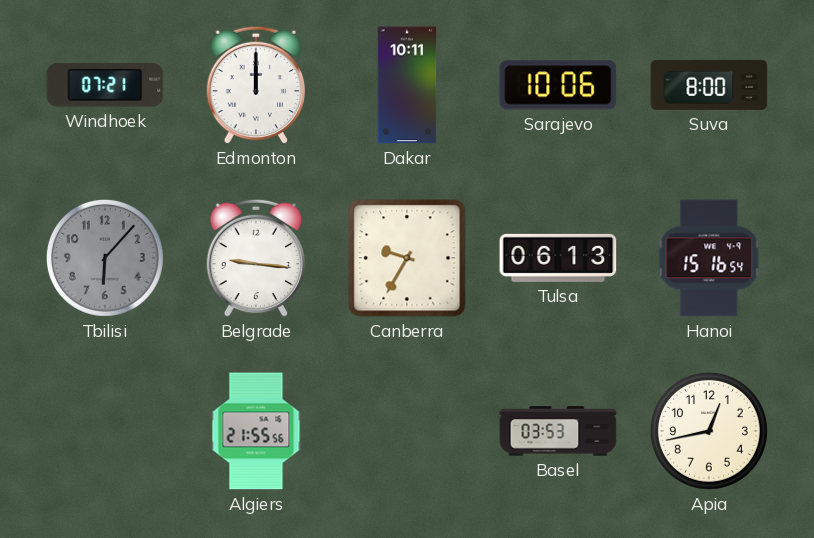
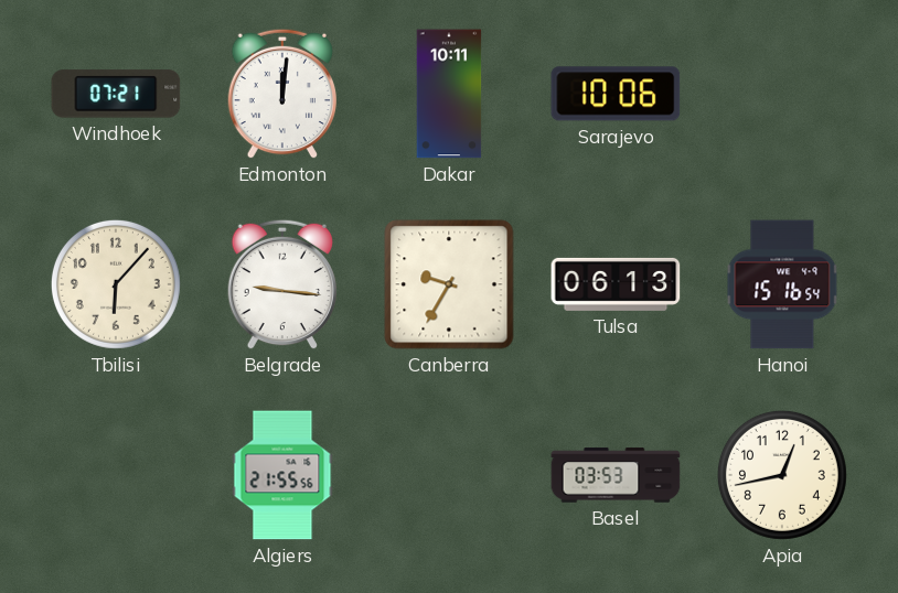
Edmonton: 12:00 -> 12:01 (282, 94)
Suva: 8:00 -> none (709, 85)
Tbilisi dial: grey -> cream (116, 284)
